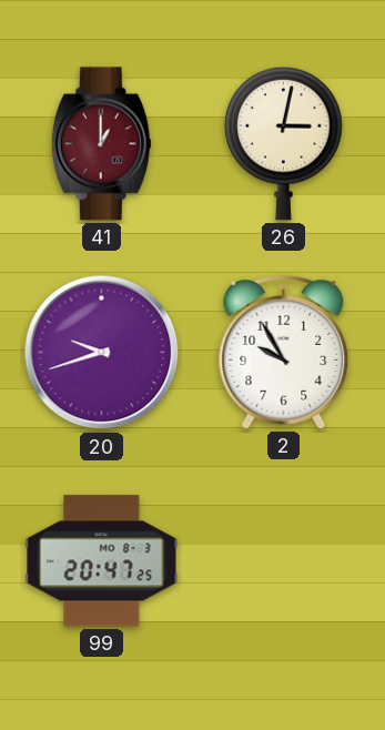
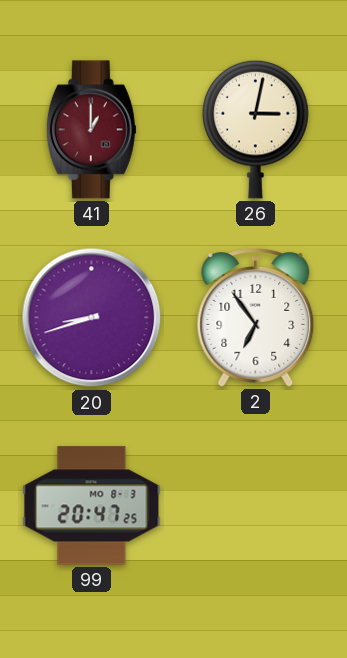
20: 9:42 -> 8:42 (92, 318)
2: 9:55 -> 6:54 (256, 318)
